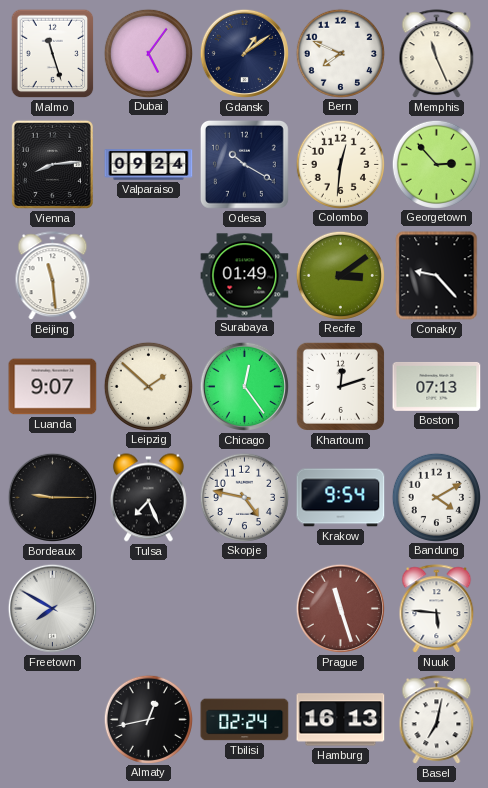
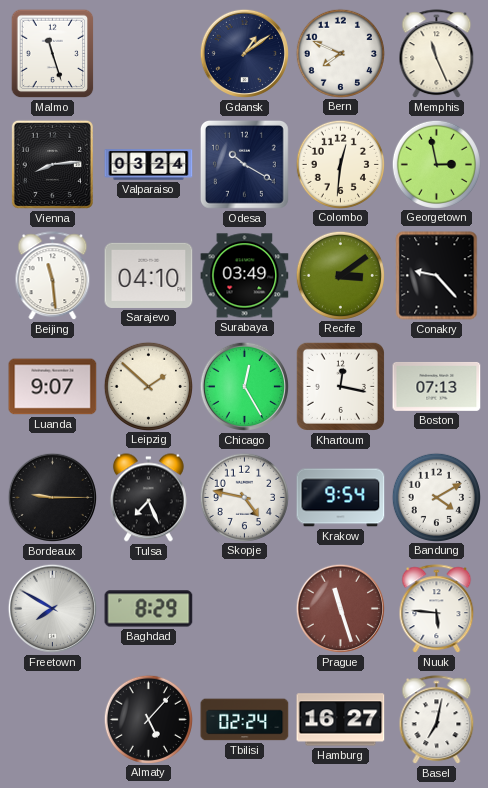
Dubai: 5:06 -> none (148, 53)
Valparaiso: 09:24 -> 03:24 (149, 165)
Georgetown: 2:53 -> 2:58 (436, 164)
Sarajevo: none -> 04:10 (149, 275)
Surabaya: 01:49 -> 03:49 (245, 276)
Chicago: 12:24 -> 12:25 (244, 386)
Khartoum: 12:12 -> 12:17 (340, 386)
Baghdad: none -> 8:29 (149, 609)
Almaty: 12:43 -> 5:07 (148, 719)
Hamburg: 16:13 -> 16:27 (341, 720)
